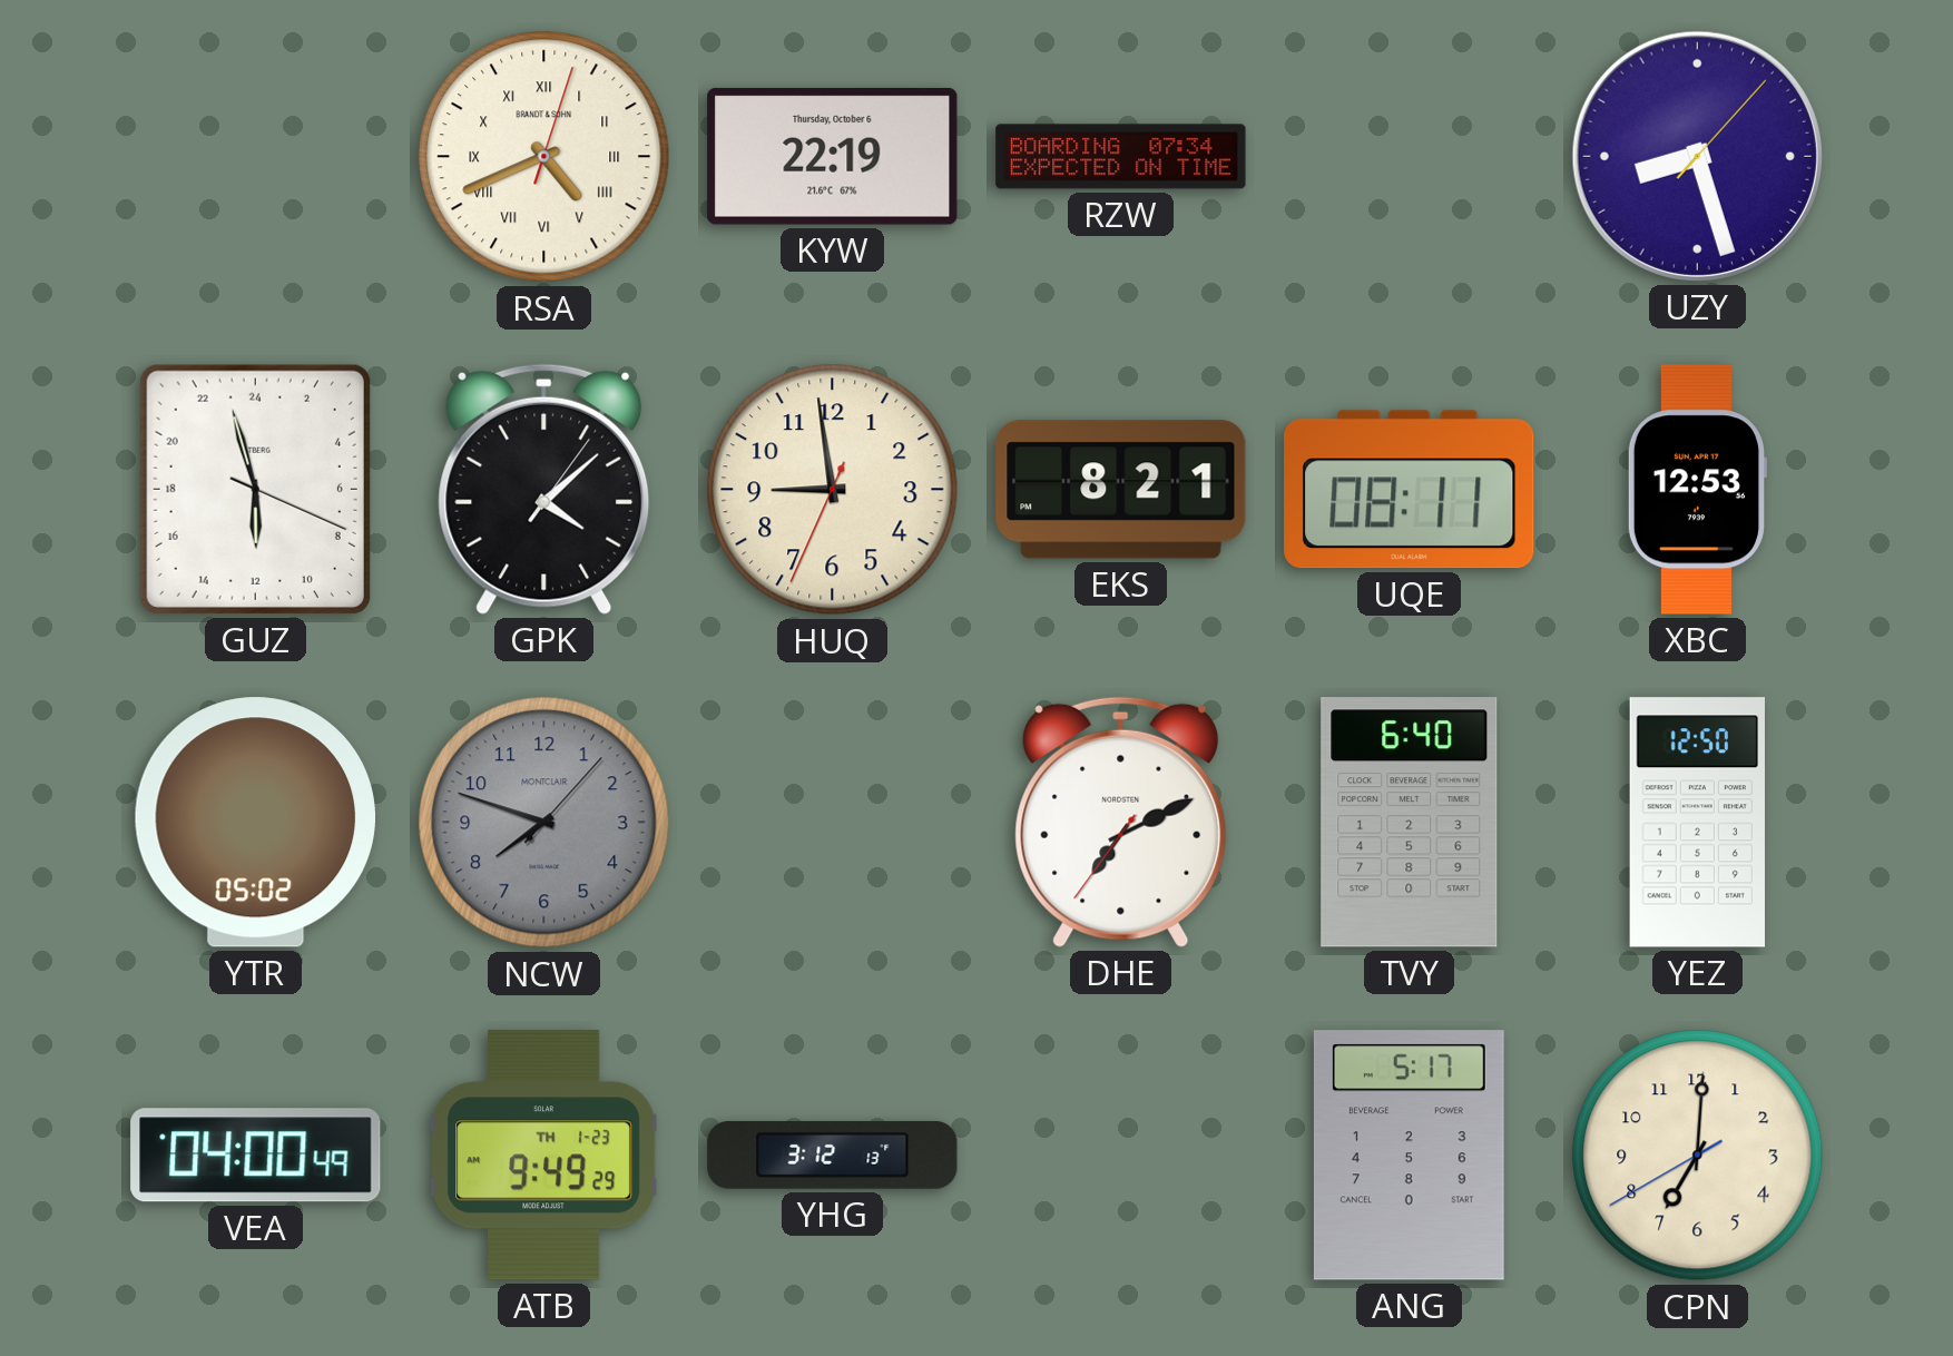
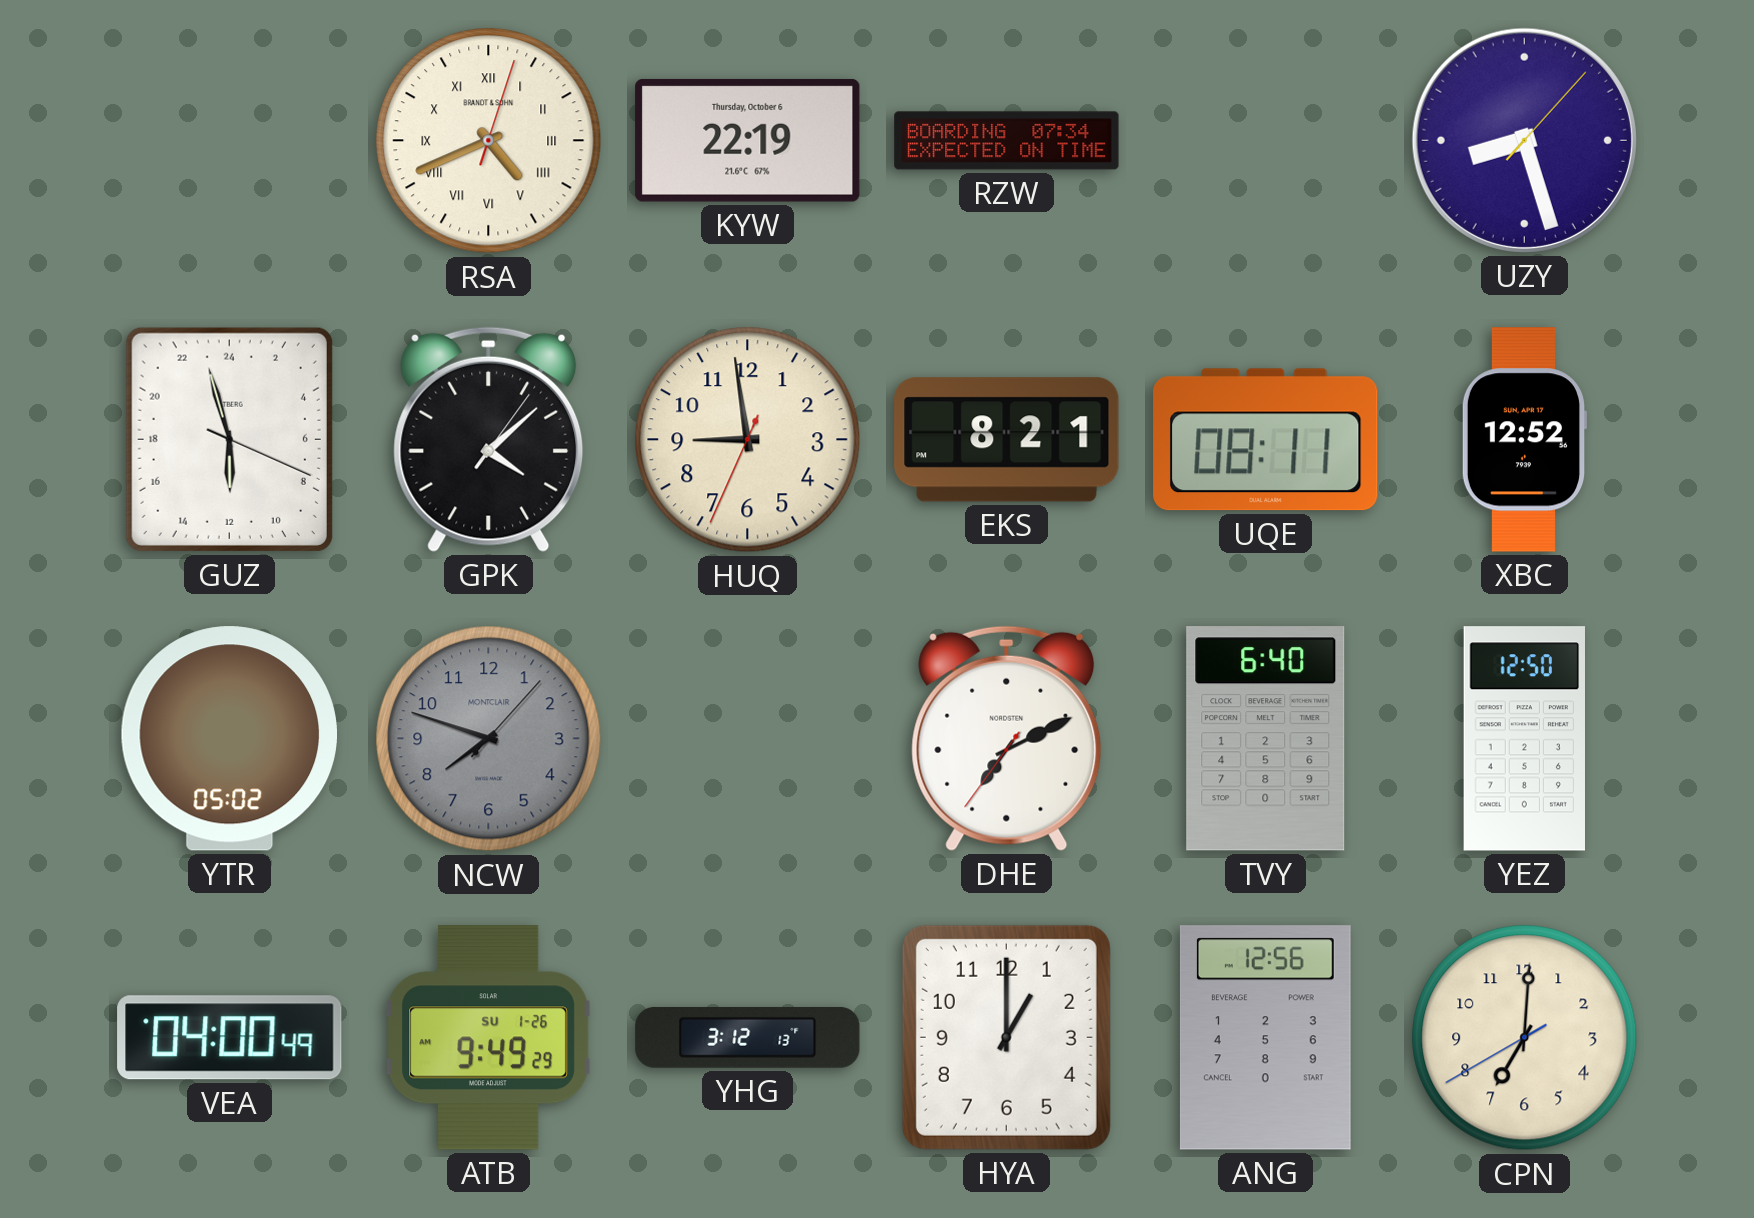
XBC: 12:53 -> 12:52 (1523, 440)
ATB date: TH 1-23 -> SU 1-26 (489, 1038)
HYA: none -> 1:00 (1006, 1037)
ANG: 5:17 -> 12:56 (1265, 1038)
